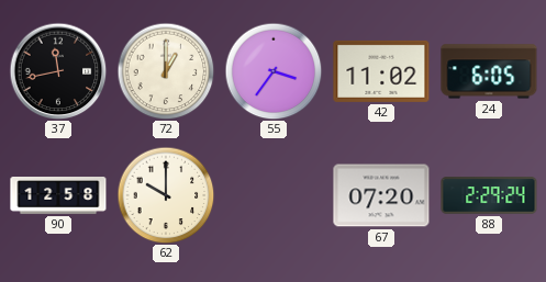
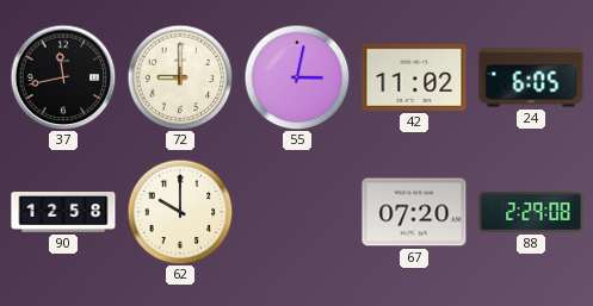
72: 1:00 -> 9:00 (180, 77)
55: 3:36 -> 3:02 (297, 77)
88: 2:29:24 -> 2:29:08 (531, 212)
